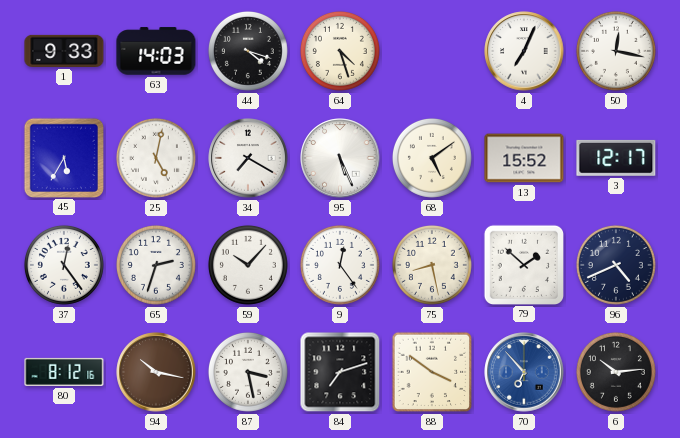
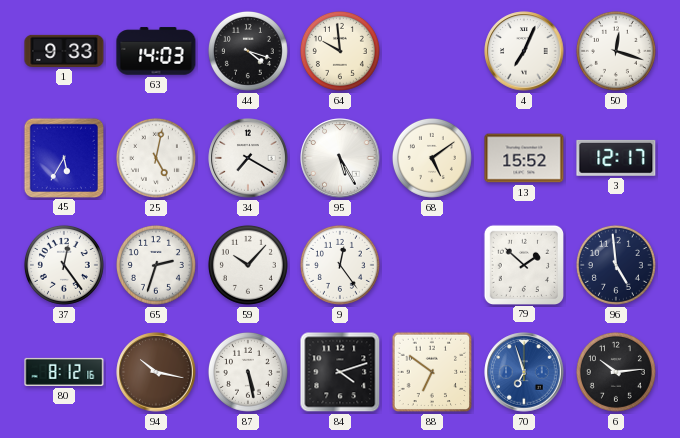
64: 4:27 -> 9:59 (340, 51)
50: 12:17 -> 12:18 (616, 51)
95: 5:26 -> 5:25 (340, 158)
75: 8:28 -> none (432, 265)
96: 4:41 -> 4:59 (616, 265)
87: 3:28 -> 5:28 (248, 372)
84: 7:12 -> 4:12 (340, 372)
88: 3:51 -> 6:51 (432, 372)
70: 6:53 -> 6:57 (524, 372)
